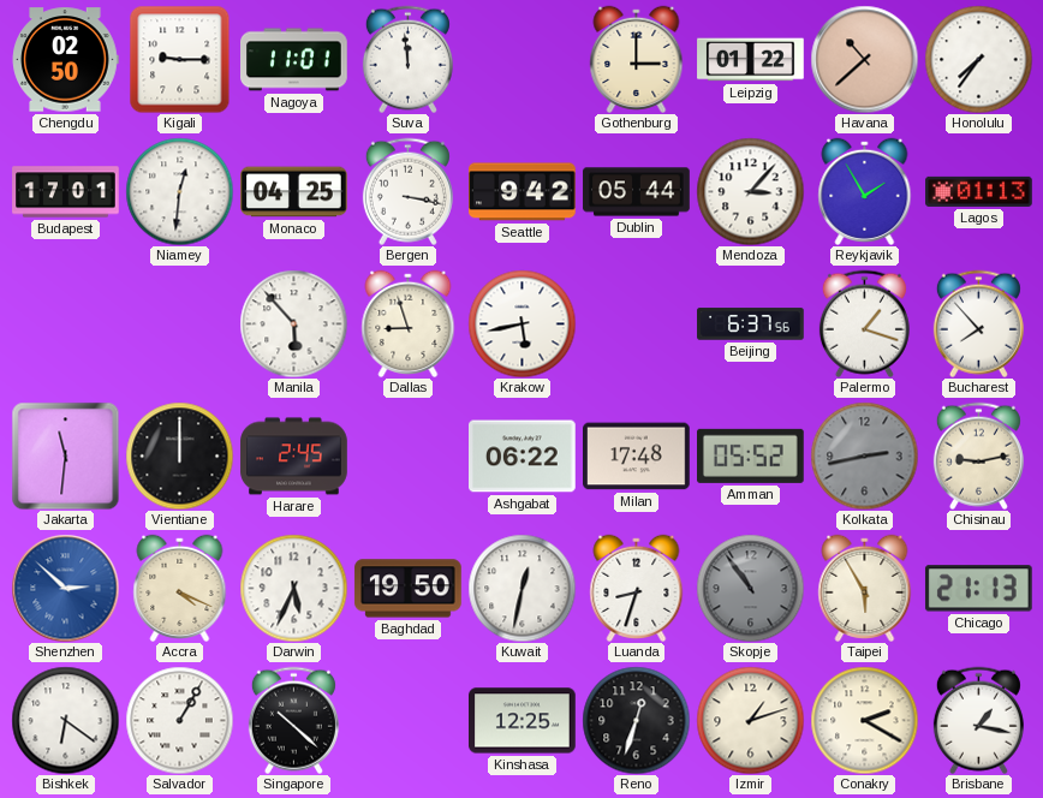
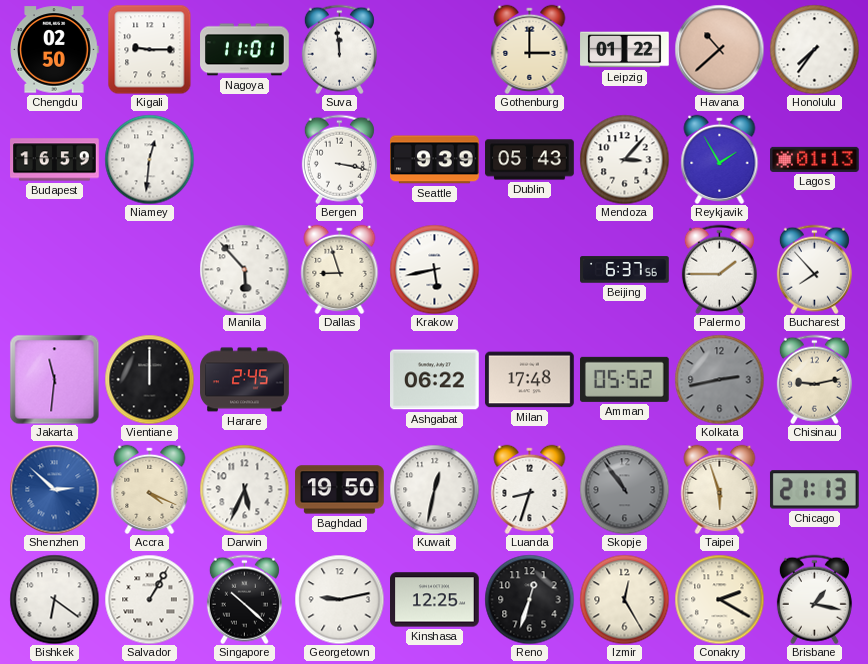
Budapest: 17:01 -> 16:59 (55, 160)
Monaco: 04:25 -> none (294, 192)
Seattle: 9:42 -> 9:39 (435, 160)
Dublin: 05:44 -> 05:43 (530, 160)
Palermo: 1:18 -> 1:45 (719, 269)
Taipei: 5:55 -> 5:57 (720, 489)
Georgetown: none -> 9:13 (339, 599)
Izmir: 1:12 -> 12:25 (624, 599)
